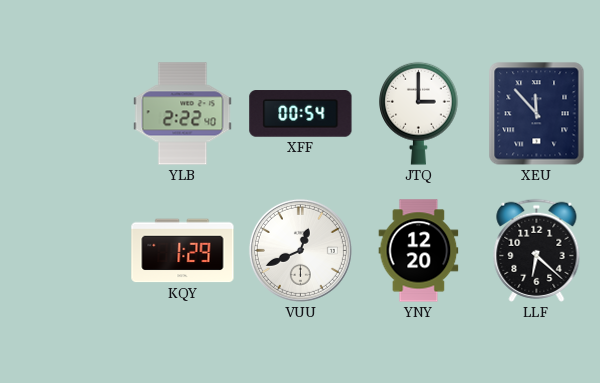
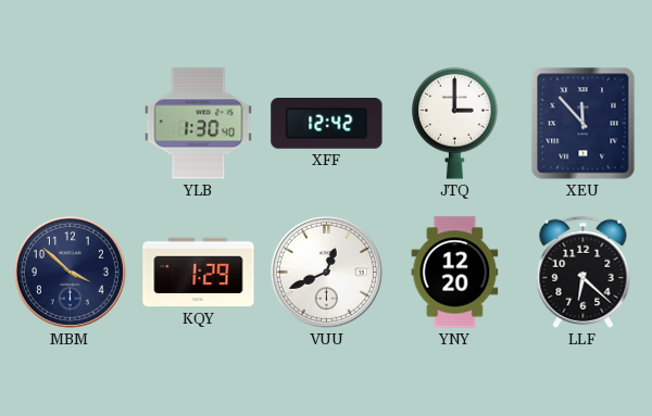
YLB: 2:22 -> 1:30 (199, 124)
XFF: 00:54 -> 12:42 (327, 124)
MBM: none -> 3:52 (70, 272)
